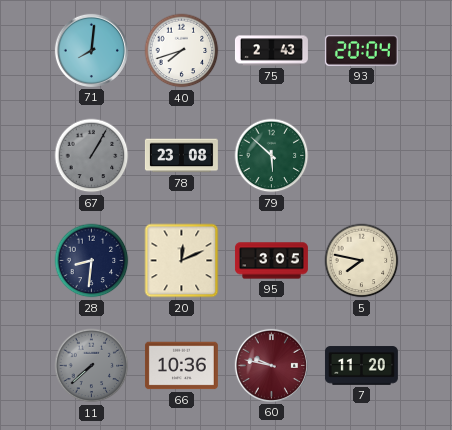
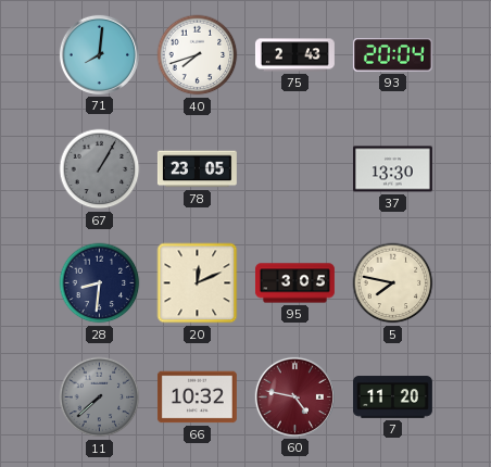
78: 23:08 -> 23:05 (197, 169)
79: 5:52 -> none (272, 156)
37: none -> 13:30 (392, 169)
66: 10:36 -> 10:32 (197, 397)
60: 9:47 -> 4:47 (294, 396)
